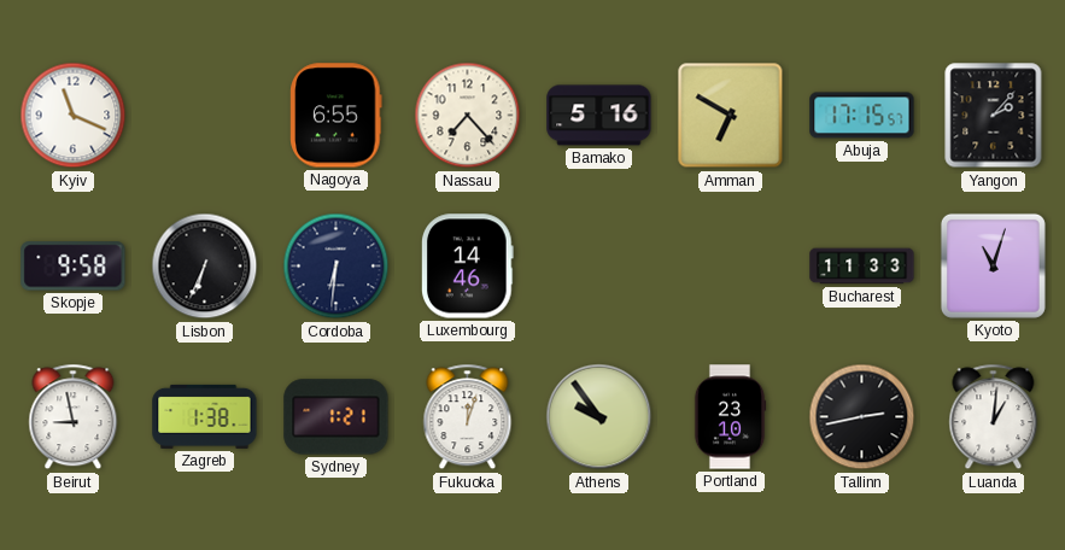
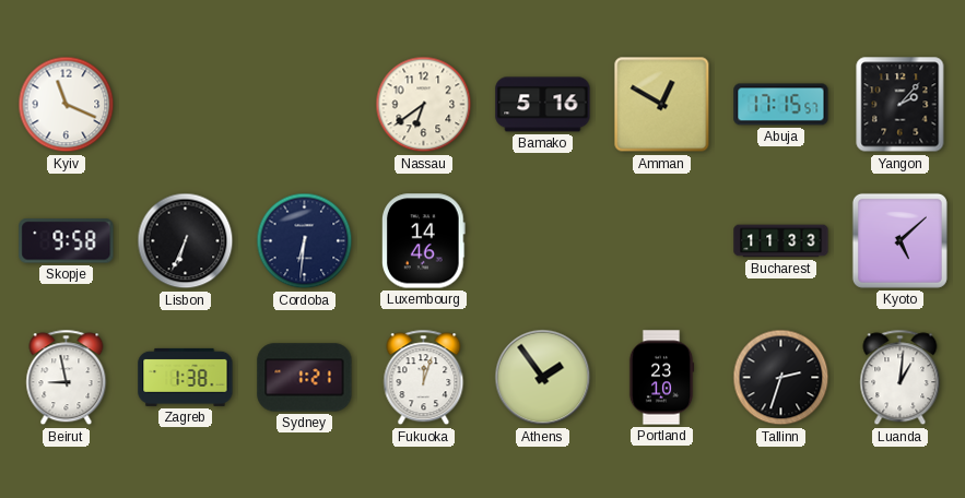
Nagoya: 6:55 -> none (337, 116)
Nassau: 7:23 -> 6:39 (424, 105)
Amman: 6:50 -> 12:50 (662, 105)
Kyoto: 11:03 -> 5:08 (899, 240)
Athens: 9:54 -> 1:54 (543, 378)
Tallinn: 2:43 -> 2:33 (781, 378)
